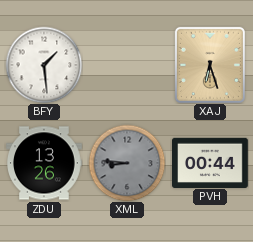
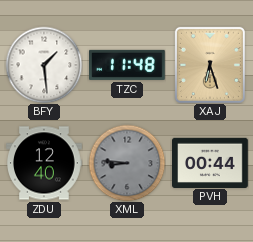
TZC: none -> 11:48 (128, 65)
ZDU: 13:26 -> 12:40 (45, 163)
